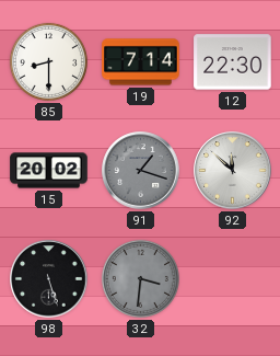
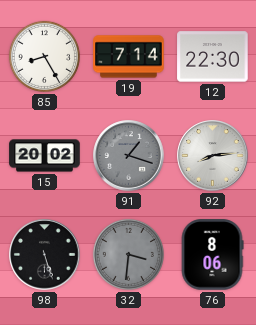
85: 8:30 -> 8:25 (44, 56)
92: 11:52 -> 8:14 (213, 156)
76: none -> 8:06 (212, 255)
